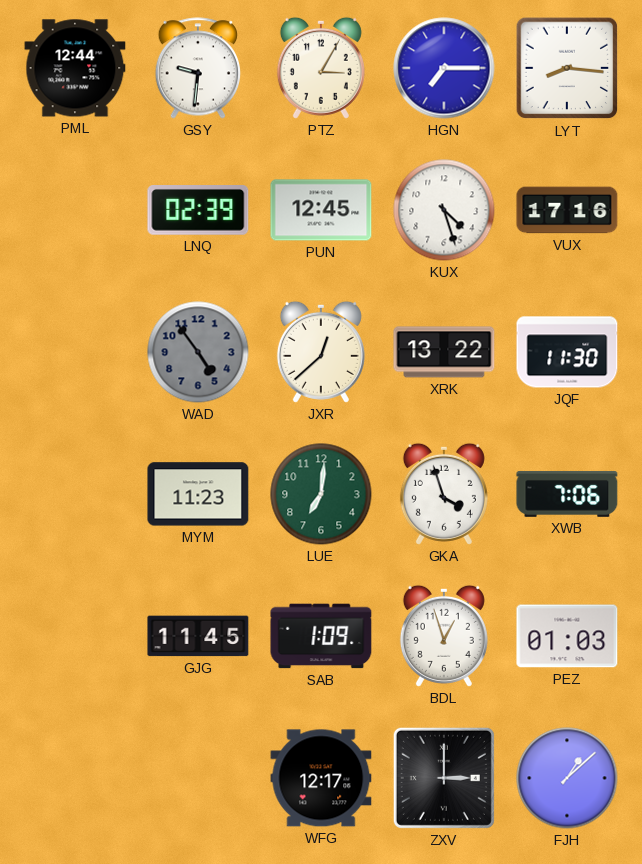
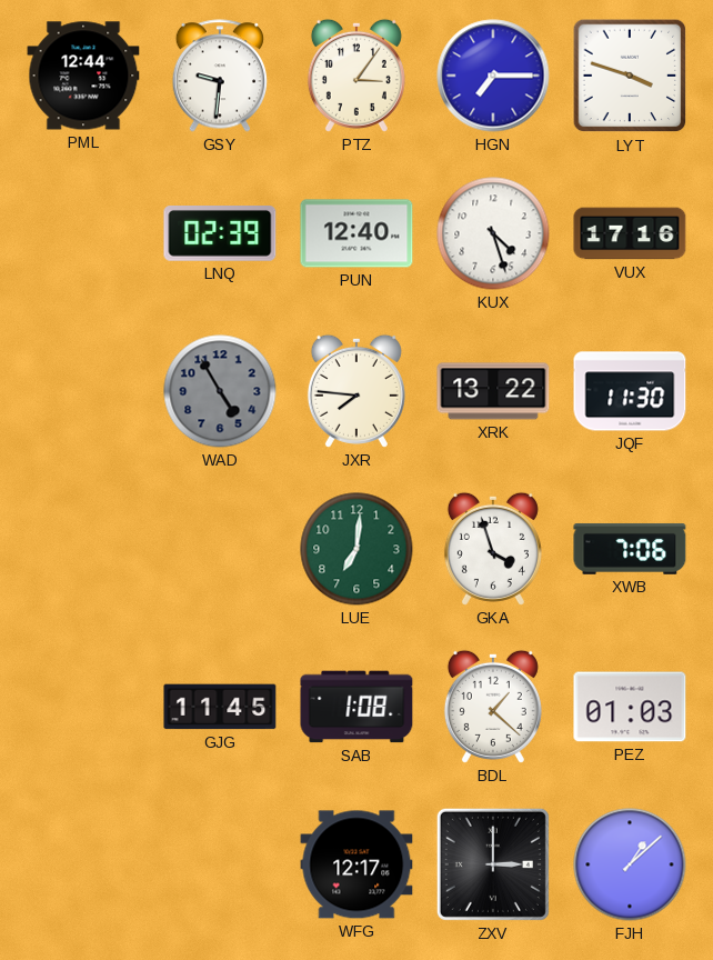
PTZ: 3:05 -> 3:06 (356, 76)
LYT: 8:16 -> 3:48 (630, 76)
PUN: 12:45 -> 12:40 (356, 233)
WAD: 4:54 -> 4:55 (220, 391)
JXR: 12:38 -> 7:46 (356, 391)
MYM: 11:23 -> none (198, 494)
SAB: 1:09 -> 1:08 (356, 707)
BDL: 12:57 -> 1:22 (493, 707)
